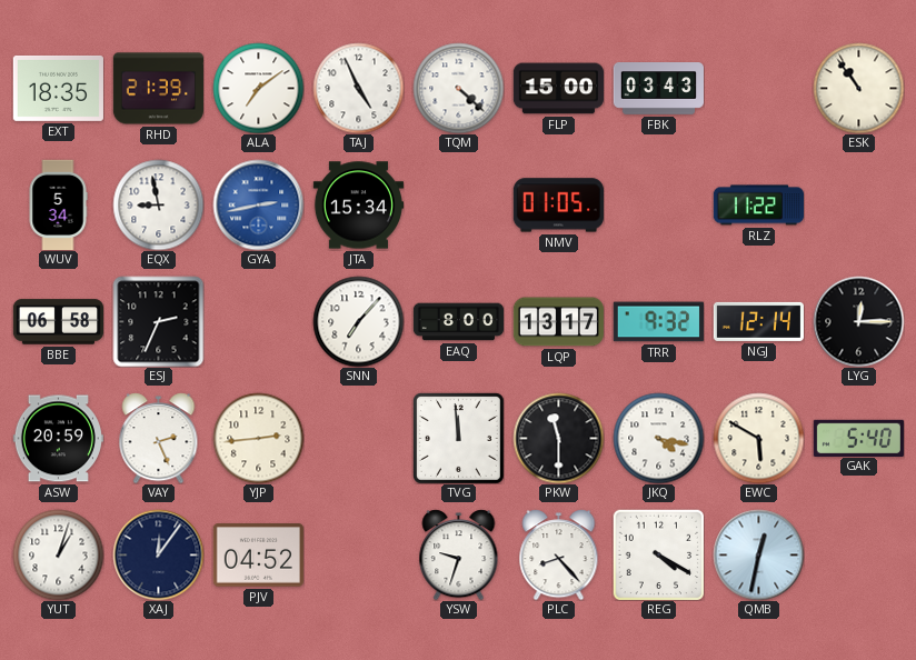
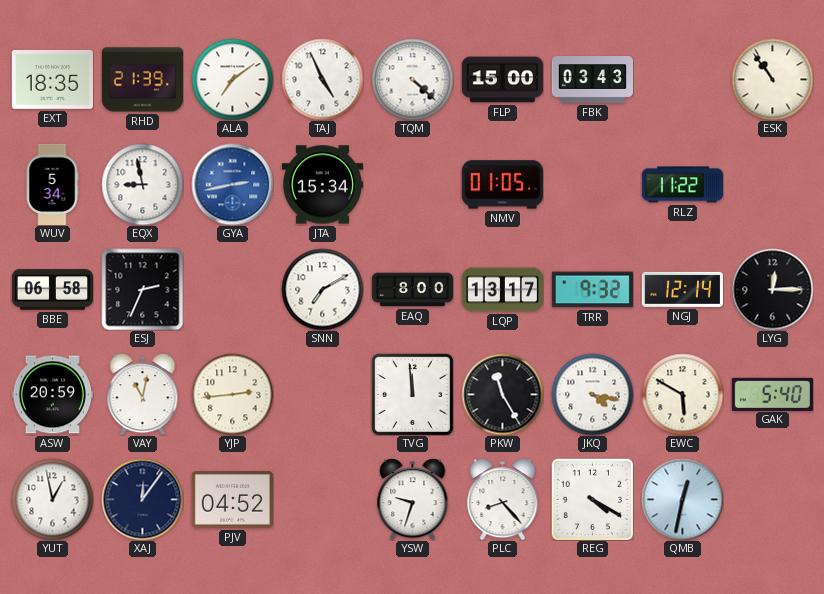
SNN: 7:07 -> 7:10 (322, 289)
VAY: 2:26 -> 11:02 (143, 394)
PKW: 11:30 -> 11:25 (502, 394)
YUT: 1:03 -> 12:58 (52, 499)
